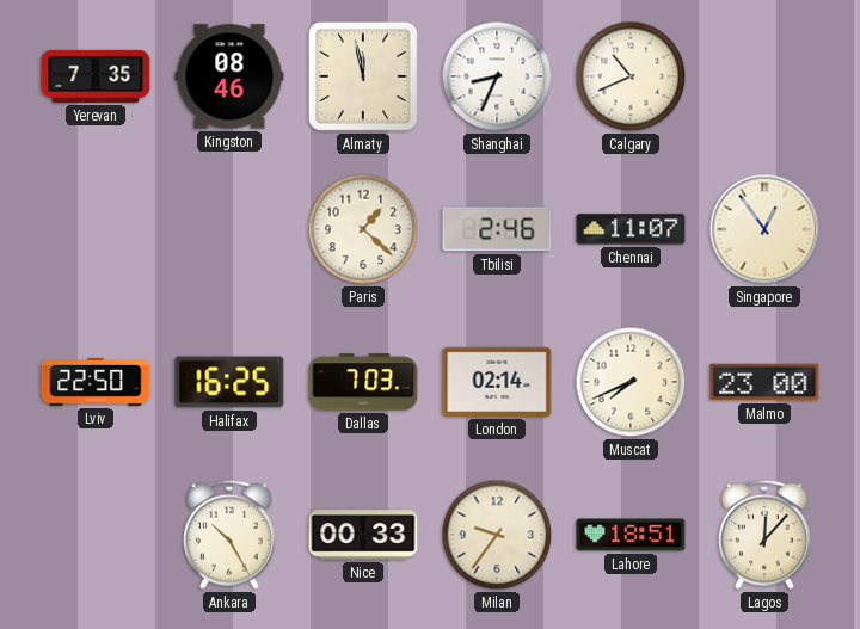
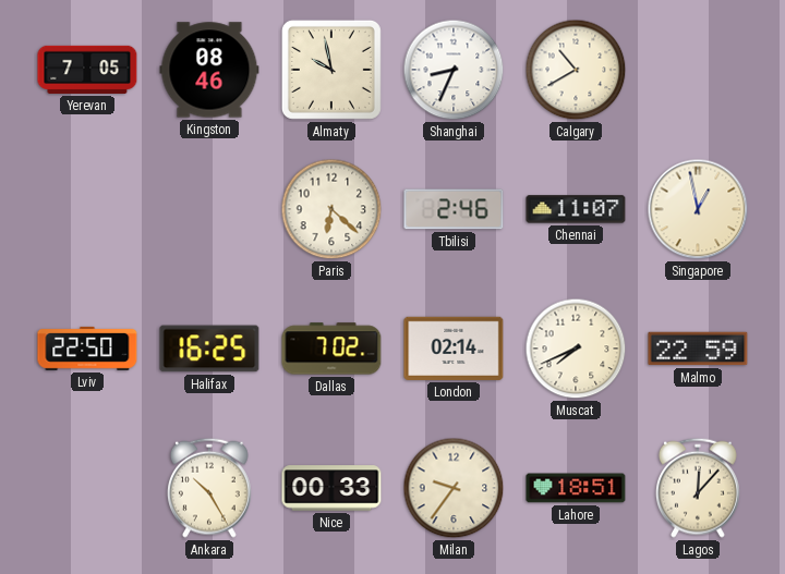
Yerevan: 7:35 -> 7:05 (87, 70)
Almaty: 11:58 -> 9:58 (331, 70)
Calgary: 10:41 -> 10:40 (576, 70)
Paris: 1:22 -> 6:22 (331, 209)
Singapore: 12:54 -> 12:58 (698, 209)
Dallas: 7:03 -> 7:02 (331, 349)
Malmo: 23:00 -> 22:59 (698, 349)
